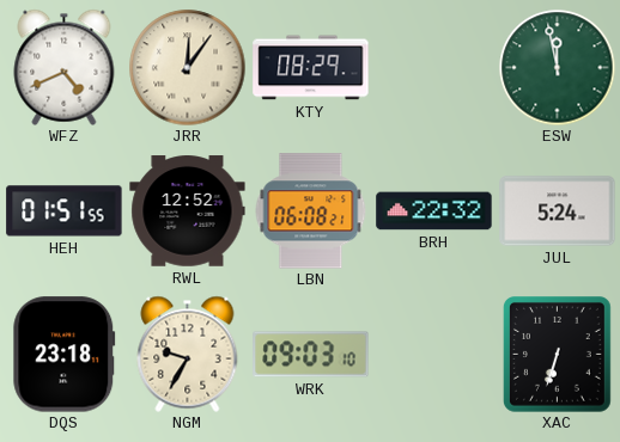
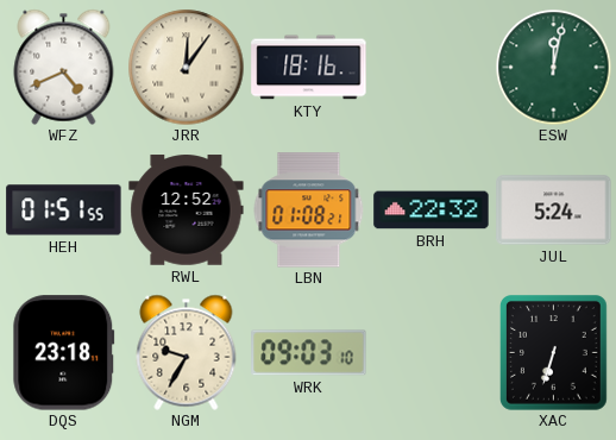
KTY: 08:29 -> 18:16 (309, 68)
ESW: 11:58 -> 12:02 (553, 67)
LBN: 06:08 -> 01:08 (309, 210)
